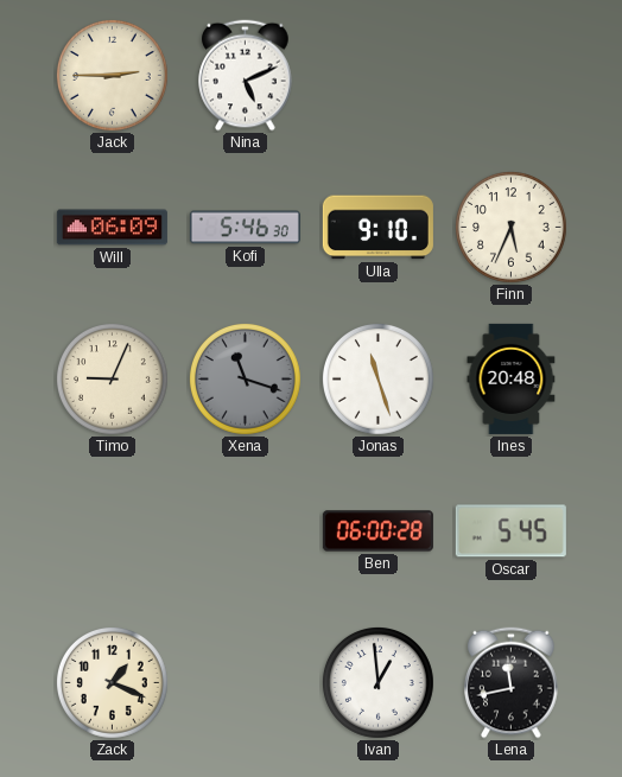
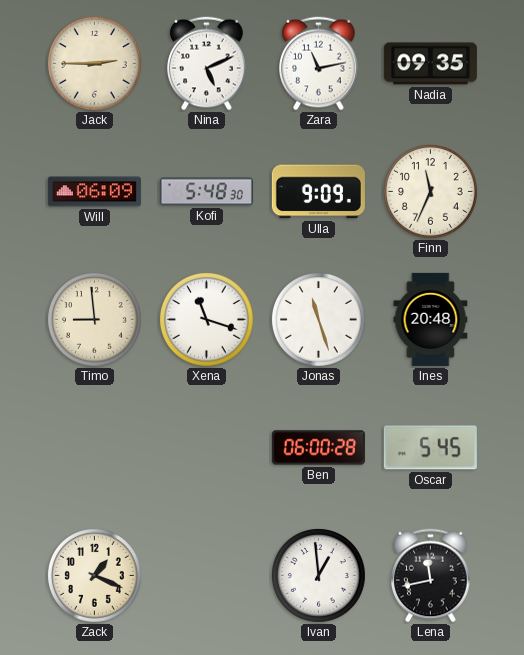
Zara: none -> 11:13 (319, 64)
Nadia: none -> 09:35 (430, 64)
Kofi: 5:46 -> 5:48 (206, 192)
Ulla: 9:10 -> 9:09 (318, 192)
Finn: 5:34 -> 11:34 (430, 191)
Timo: 9:04 -> 8:59 (94, 319)
Xena dial: grey -> white (206, 319)
